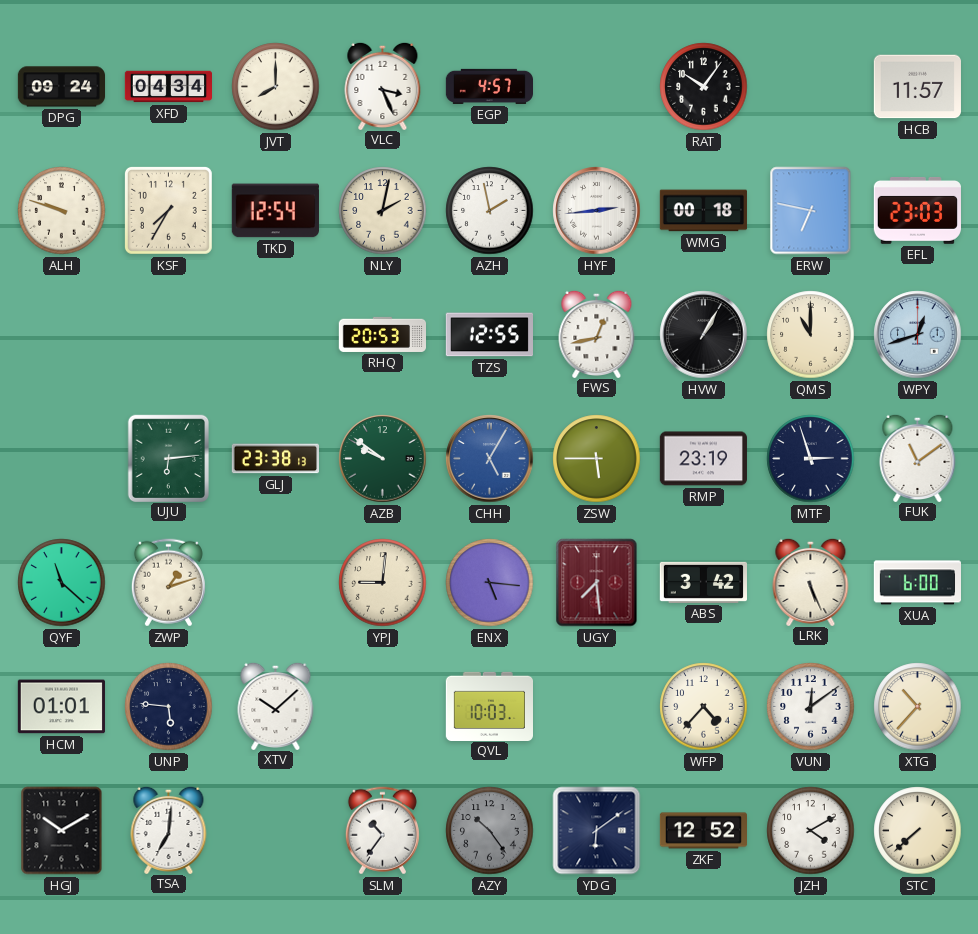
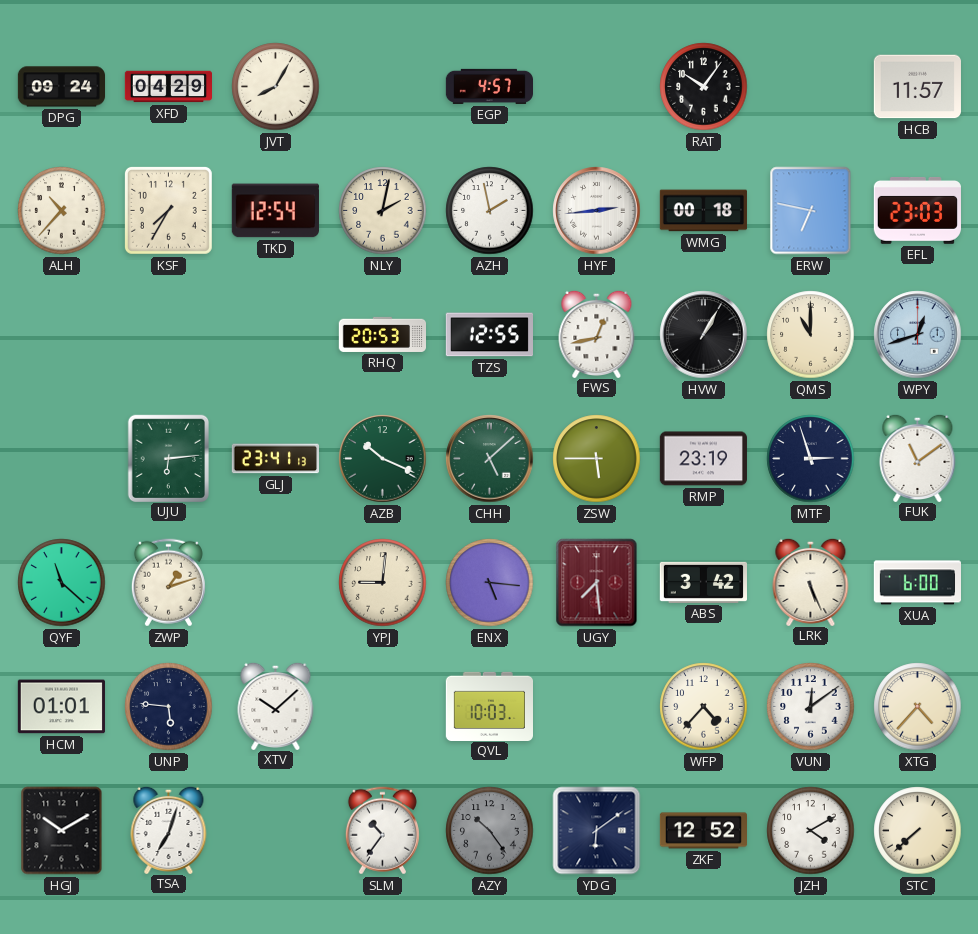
XFD: 04:34 -> 04:29 (168, 87)
JVT: 8:00 -> 8:05 (276, 87)
VLC: 3:26 -> none (383, 85)
ALH: 9:48 -> 10:37 (62, 211)
GLJ: 23:38 -> 23:41 (275, 459)
AZB: 9:51 -> 10:19 (383, 459)
CHH: 5:05 -> 5:08 (490, 459)
CHH dial: blue -> green (490, 459)
XTG: 10:37 -> 4:37 (918, 707)
TSA: 7:01 -> 7:03 (169, 829)
